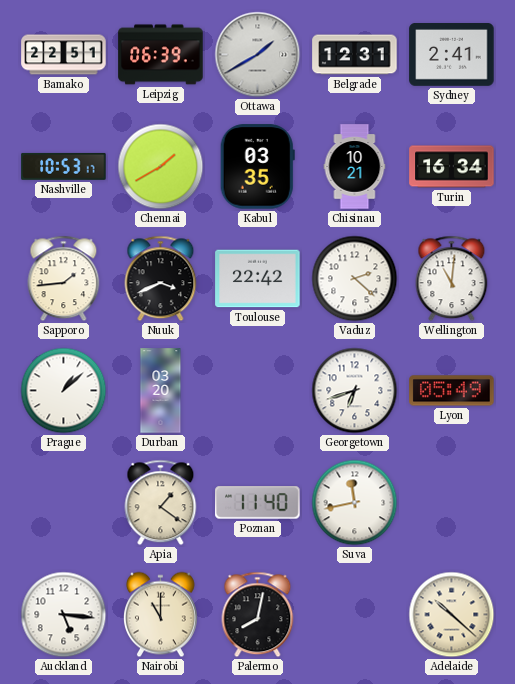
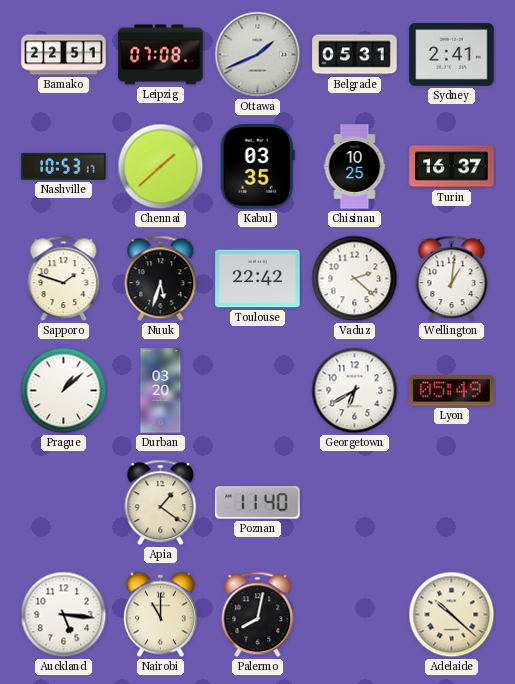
Leipzig: 06:39 -> 07:08 (161, 55)
Ottawa: 1:40 -> 1:41 (258, 55)
Belgrade: 12:31 -> 05:31 (355, 55)
Chennai: 1:40 -> 1:38 (161, 167)
Chisinau: 10:21 -> 10:25 (355, 167)
Turin: 16:34 -> 16:37 (452, 167)
Sapporo: 1:44 -> 1:48 (64, 279)
Nuuk: 3:41 -> 5:33 (161, 279)
Wellington: 11:01 -> 1:01 (452, 279)
Georgetown: 6:42 -> 6:40 (355, 391)
Suva: 11:43 -> none (355, 503)
